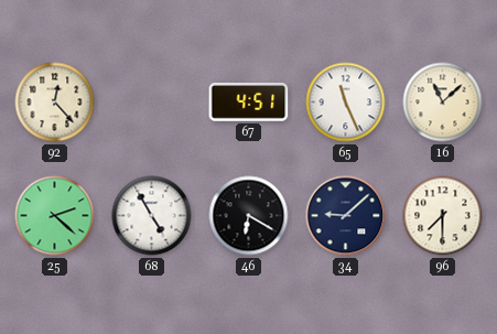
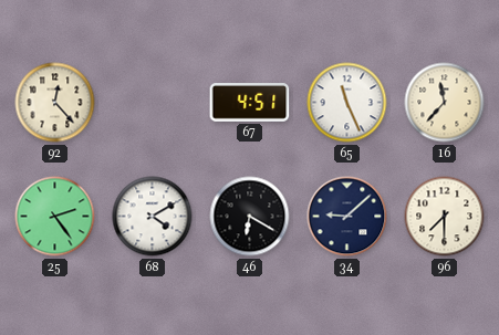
16: 11:08 -> 11:37 (445, 103)
25: 2:22 -> 2:24 (55, 217)
68: 4:55 -> 4:10 (153, 217)
